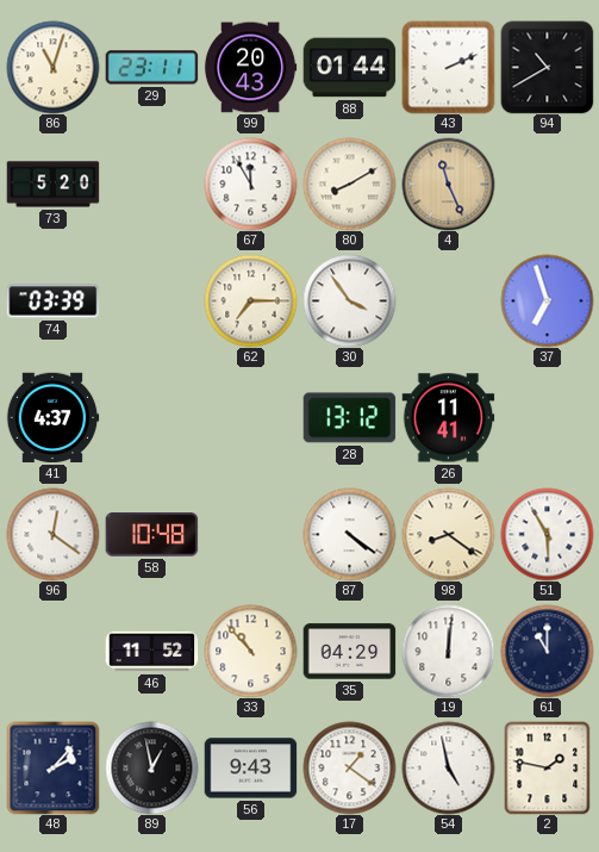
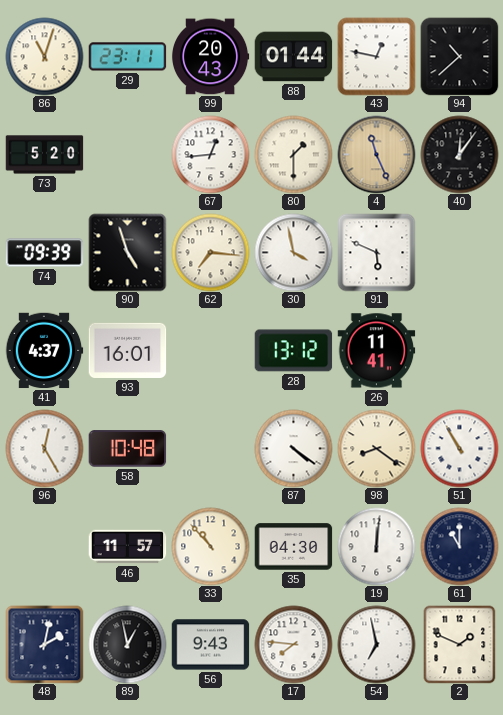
43: 2:11 -> 12:47 (376, 56)
94: 10:40 -> 10:38 (459, 56)
67: 11:55 -> 12:44 (210, 154)
80: 8:10 -> 1:30 (293, 154)
40: none -> 12:06 (459, 154)
74: 03:39 -> 09:39 (44, 253)
90: none -> 4:57 (127, 252)
62: 7:15 -> 7:16 (210, 252)
30: 3:54 -> 3:58 (293, 252)
91: none -> 5:49 (376, 252)
37: 6:57 -> none (547, 300)
93: none -> 16:01 (127, 350)
96: 12:21 -> 12:25 (44, 448)
51: 5:55 -> 10:55 (459, 448)
46: 11:52 -> 11:57 (127, 547)
35: 04:29 -> 04:30 (293, 547)
48: 2:07 -> 2:02 (44, 644)
17: 1:21 -> 7:46 (293, 644)
54: 4:58 -> 6:58 (376, 644)
2: 1:47 -> 1:49 (460, 644)
